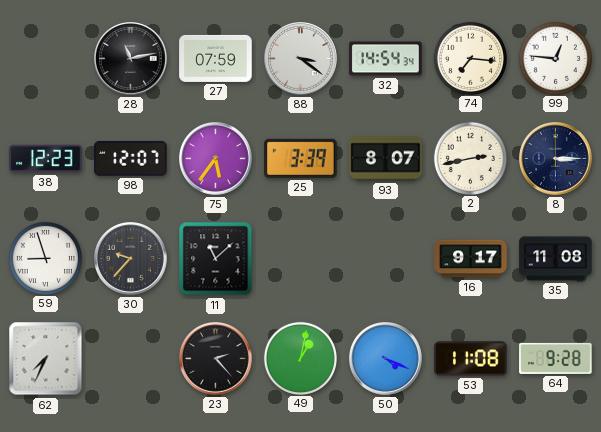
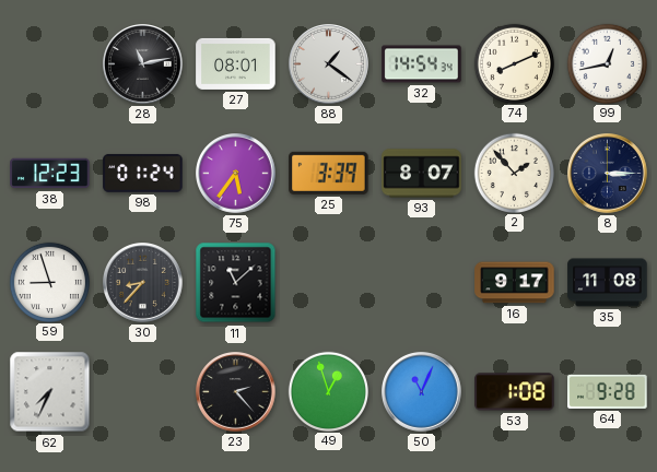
27: 07:59 -> 08:01 (236, 63)
88: 3:21 -> 1:21 (329, 64)
74: 7:16 -> 8:11 (514, 63)
99: 12:46 -> 12:43 (607, 63)
98: 12:07 -> 01:24 (143, 173)
2: 2:43 -> 1:53 (514, 173)
30: 9:37 -> 8:37 (143, 283)
49: 1:02 -> 12:57 (328, 391)
50: 4:19 -> 11:04 (422, 392)
53: 11:08 -> 1:08 (515, 392)
